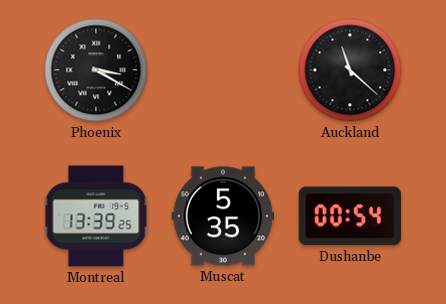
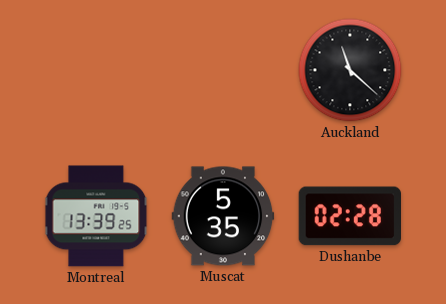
Phoenix: 3:20 -> none (96, 70)
Dushanbe: 00:54 -> 02:28 (350, 216)
